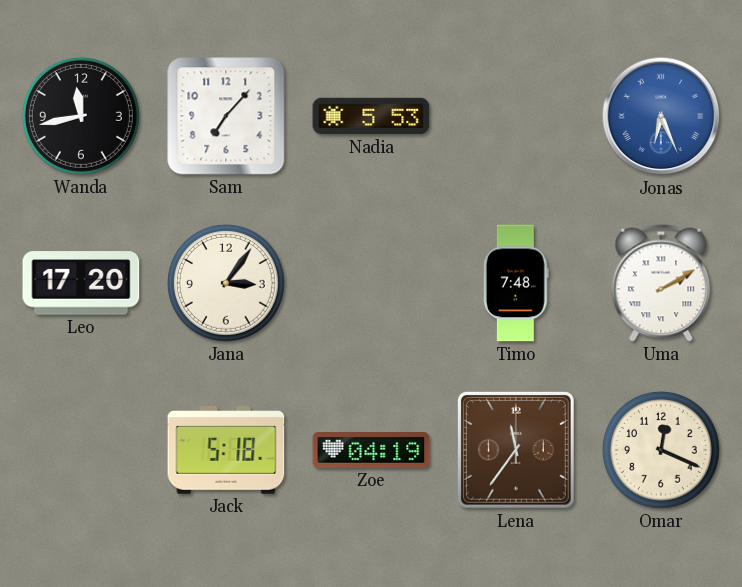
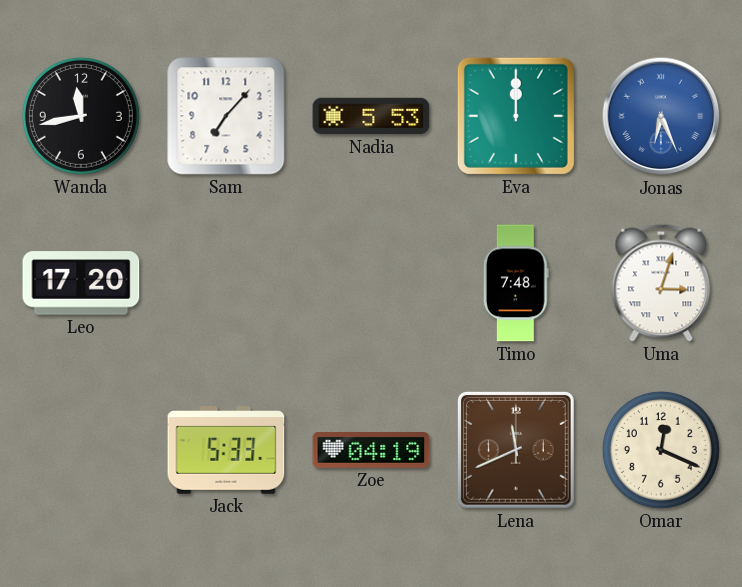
Eva: none -> 12:00 (516, 116)
Jana: 3:06 -> none (226, 283)
Uma: 2:10 -> 3:03 (661, 283)
Jack: 5:18 -> 5:33 (226, 451)
Lena: 11:36 -> 11:41 (516, 450)
